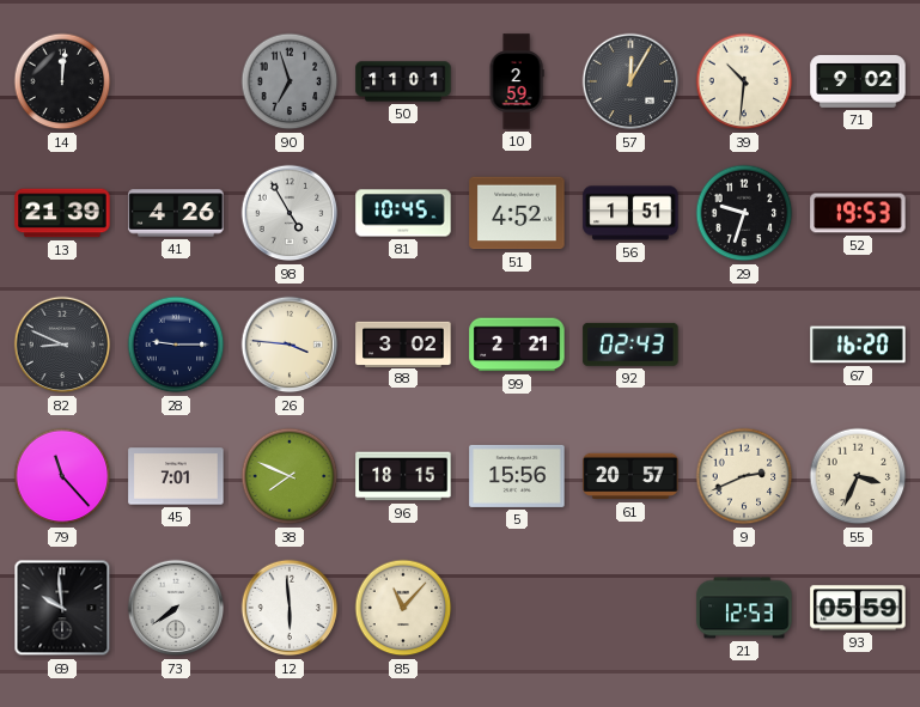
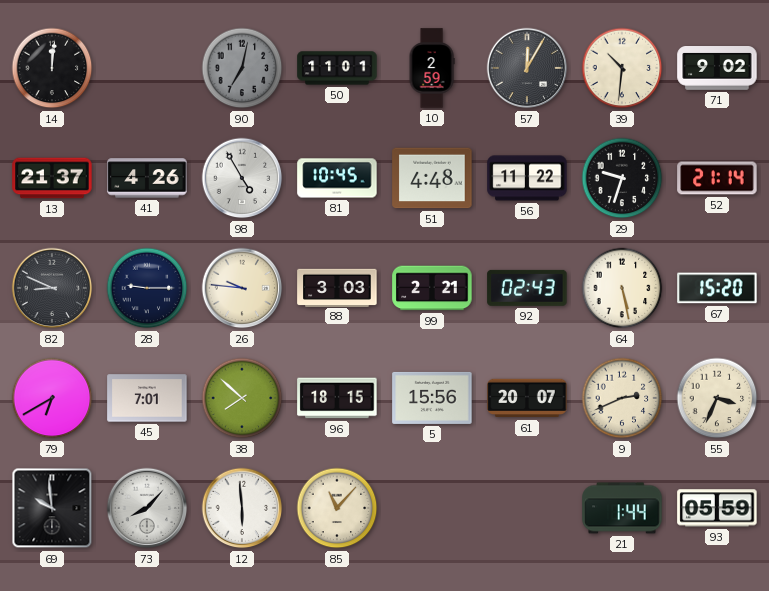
90: 6:57 -> 7:02 (242, 68)
13: 21:39 -> 21:37 (52, 178)
51: 4:52 -> 4:48 (432, 178)
56: 1:51 -> 11:22 (527, 178)
52: 19:53 -> 21:14 (717, 178)
26: 3:46 -> 9:46 (242, 288)
88: 3:02 -> 3:03 (337, 287)
64: none -> 5:28 (622, 288)
67: 16:20 -> 15:20 (717, 288)
79: 11:23 -> 6:40 (52, 398)
38: 7:49 -> 7:52 (242, 398)
61: 20:57 -> 20:07 (527, 398)
73: 7:39 -> 8:07 (147, 508)
21: 12:53 -> 1:44 (622, 508)
